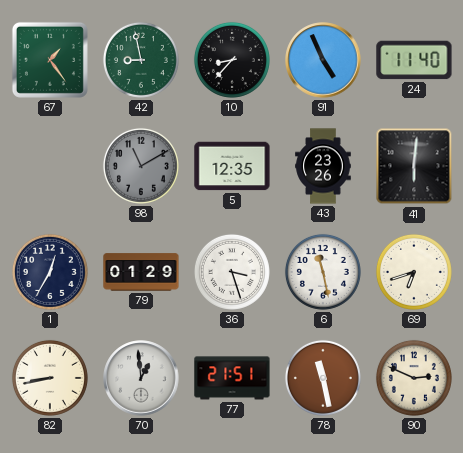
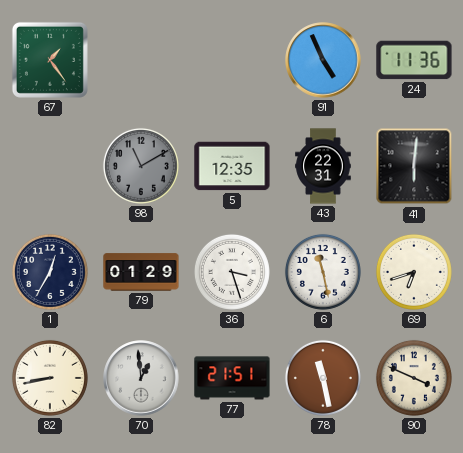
42: 8:58 -> none (141, 60)
10: 8:37 -> none (232, 60)
24: 11:40 -> 11:36 (414, 60)
43: 23:26 -> 22:31 (323, 166)
90: 2:49 -> 3:49 (414, 378)
